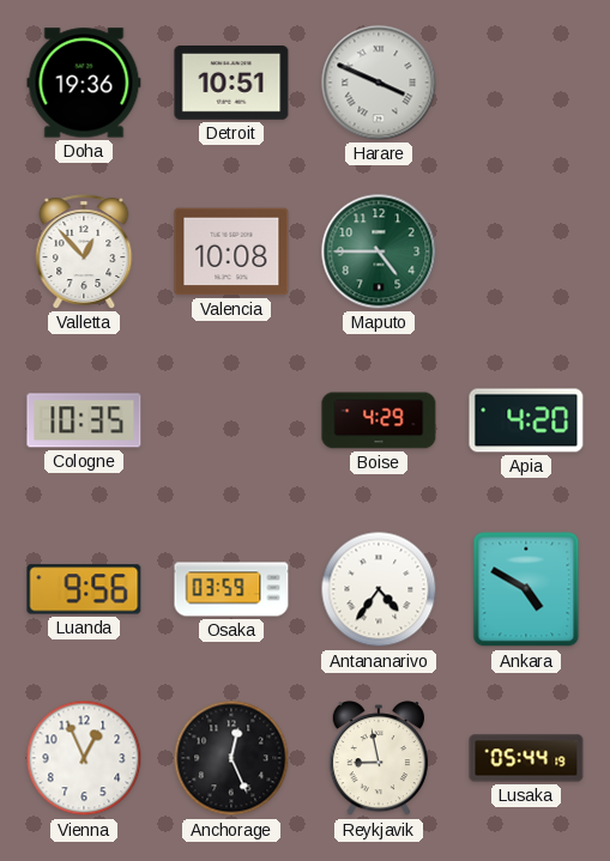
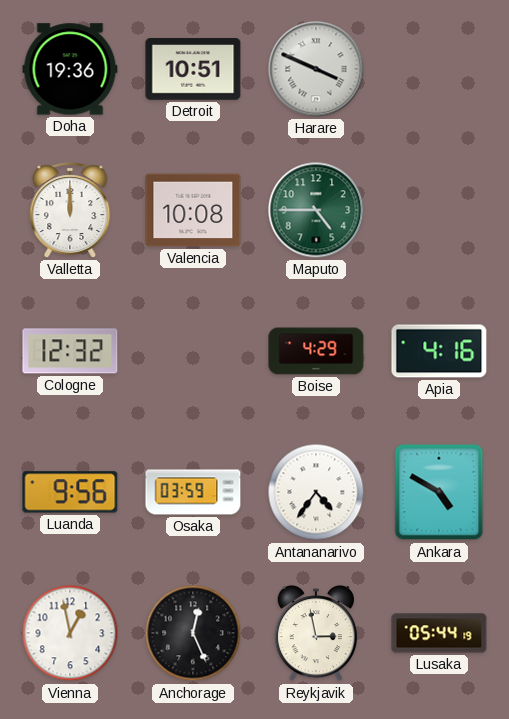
Valletta: 12:53 -> 12:00 (70, 210)
Cologne: 10:35 -> 12:32 (70, 351)
Apia: 4:20 -> 4:16 (439, 351)
Vienna: 12:56 -> 12:58 (70, 633)
Reykjavik: 8:58 -> 2:58 (316, 634)
